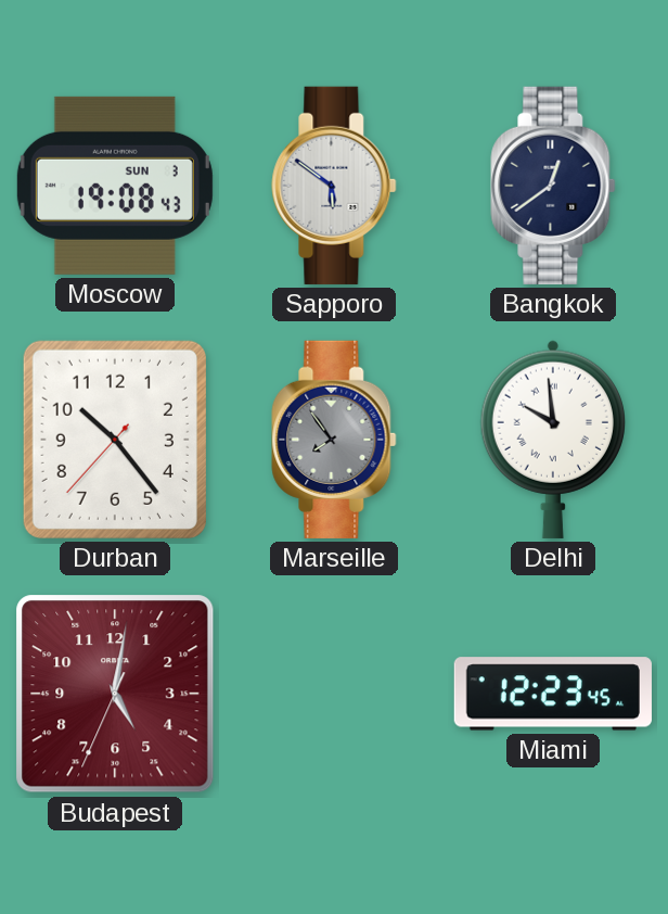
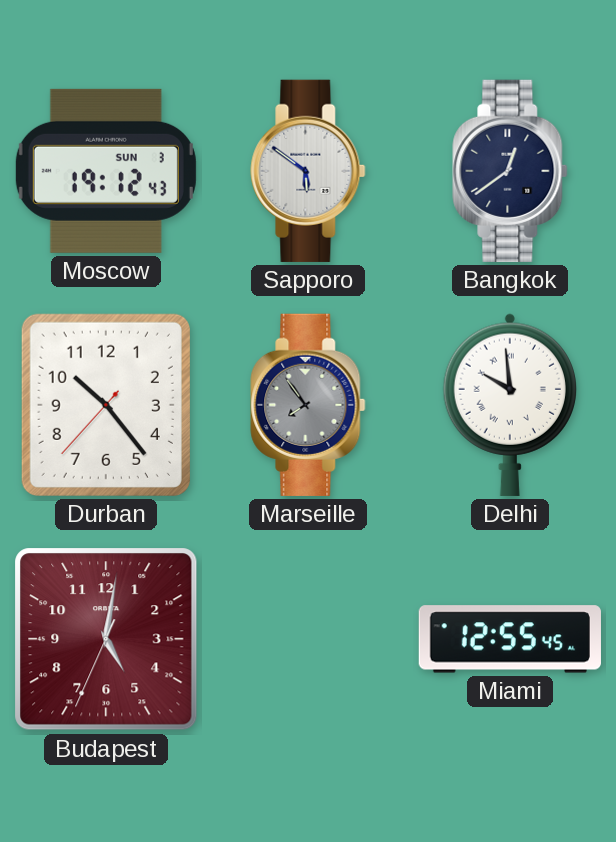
Moscow: 19:08 -> 19:12 (106, 171)
Miami: 12:23 -> 12:55 (510, 639)
